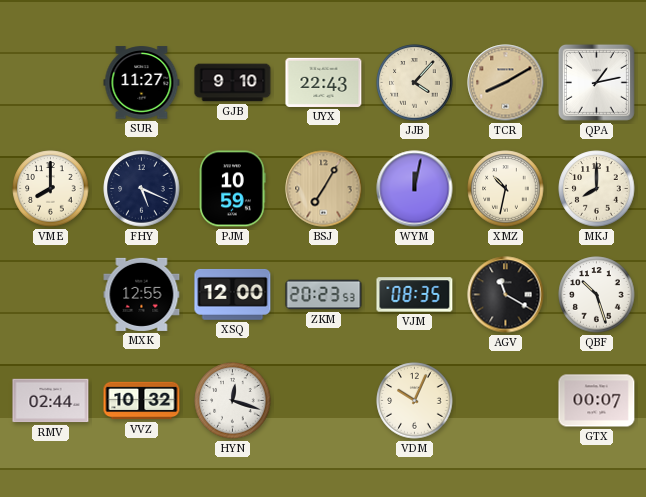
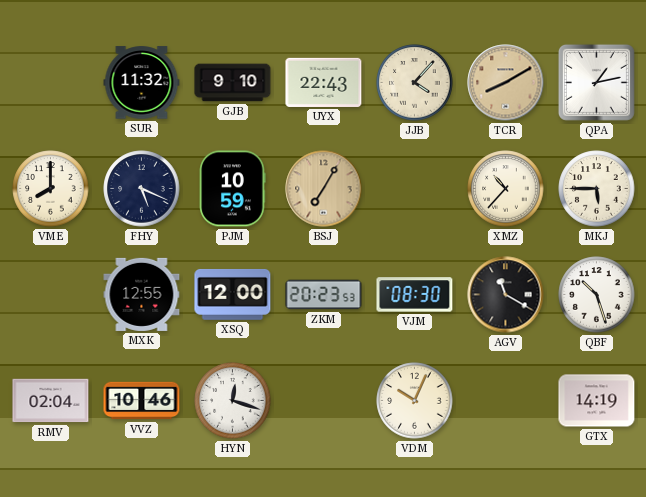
SUR: 11:27 -> 11:32 (142, 83)
WYM: 12:02 -> none (415, 189)
XMZ: 10:32 -> 10:37 (506, 189)
MKJ: 8:00 -> 5:45 (597, 189)
VJM: 08:35 -> 08:30 (415, 295)
RMV: 02:44 -> 02:04 (51, 401)
VVZ: 10:32 -> 10:46 (142, 401)
GTX: 00:07 -> 14:19 (597, 401)
